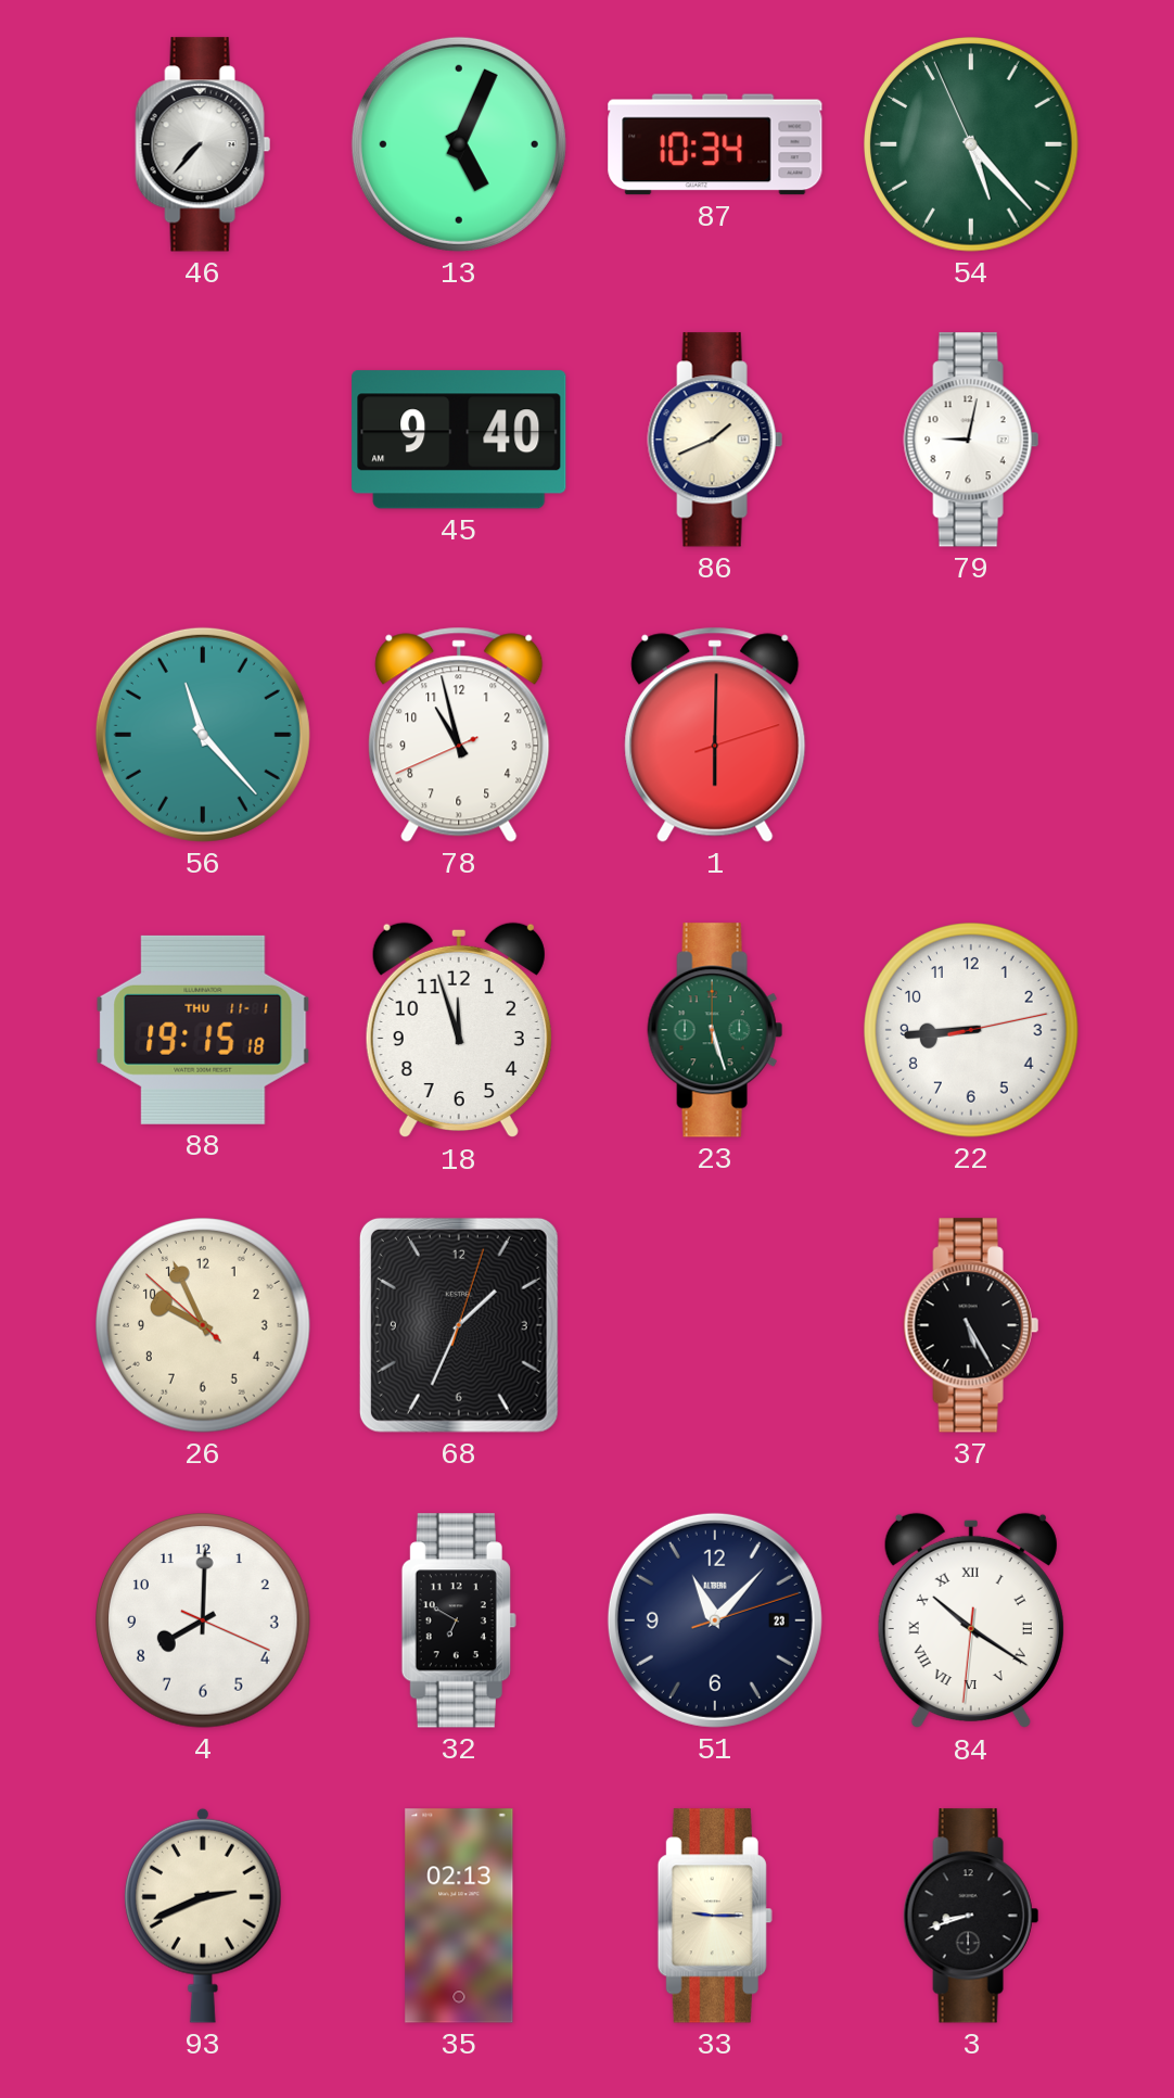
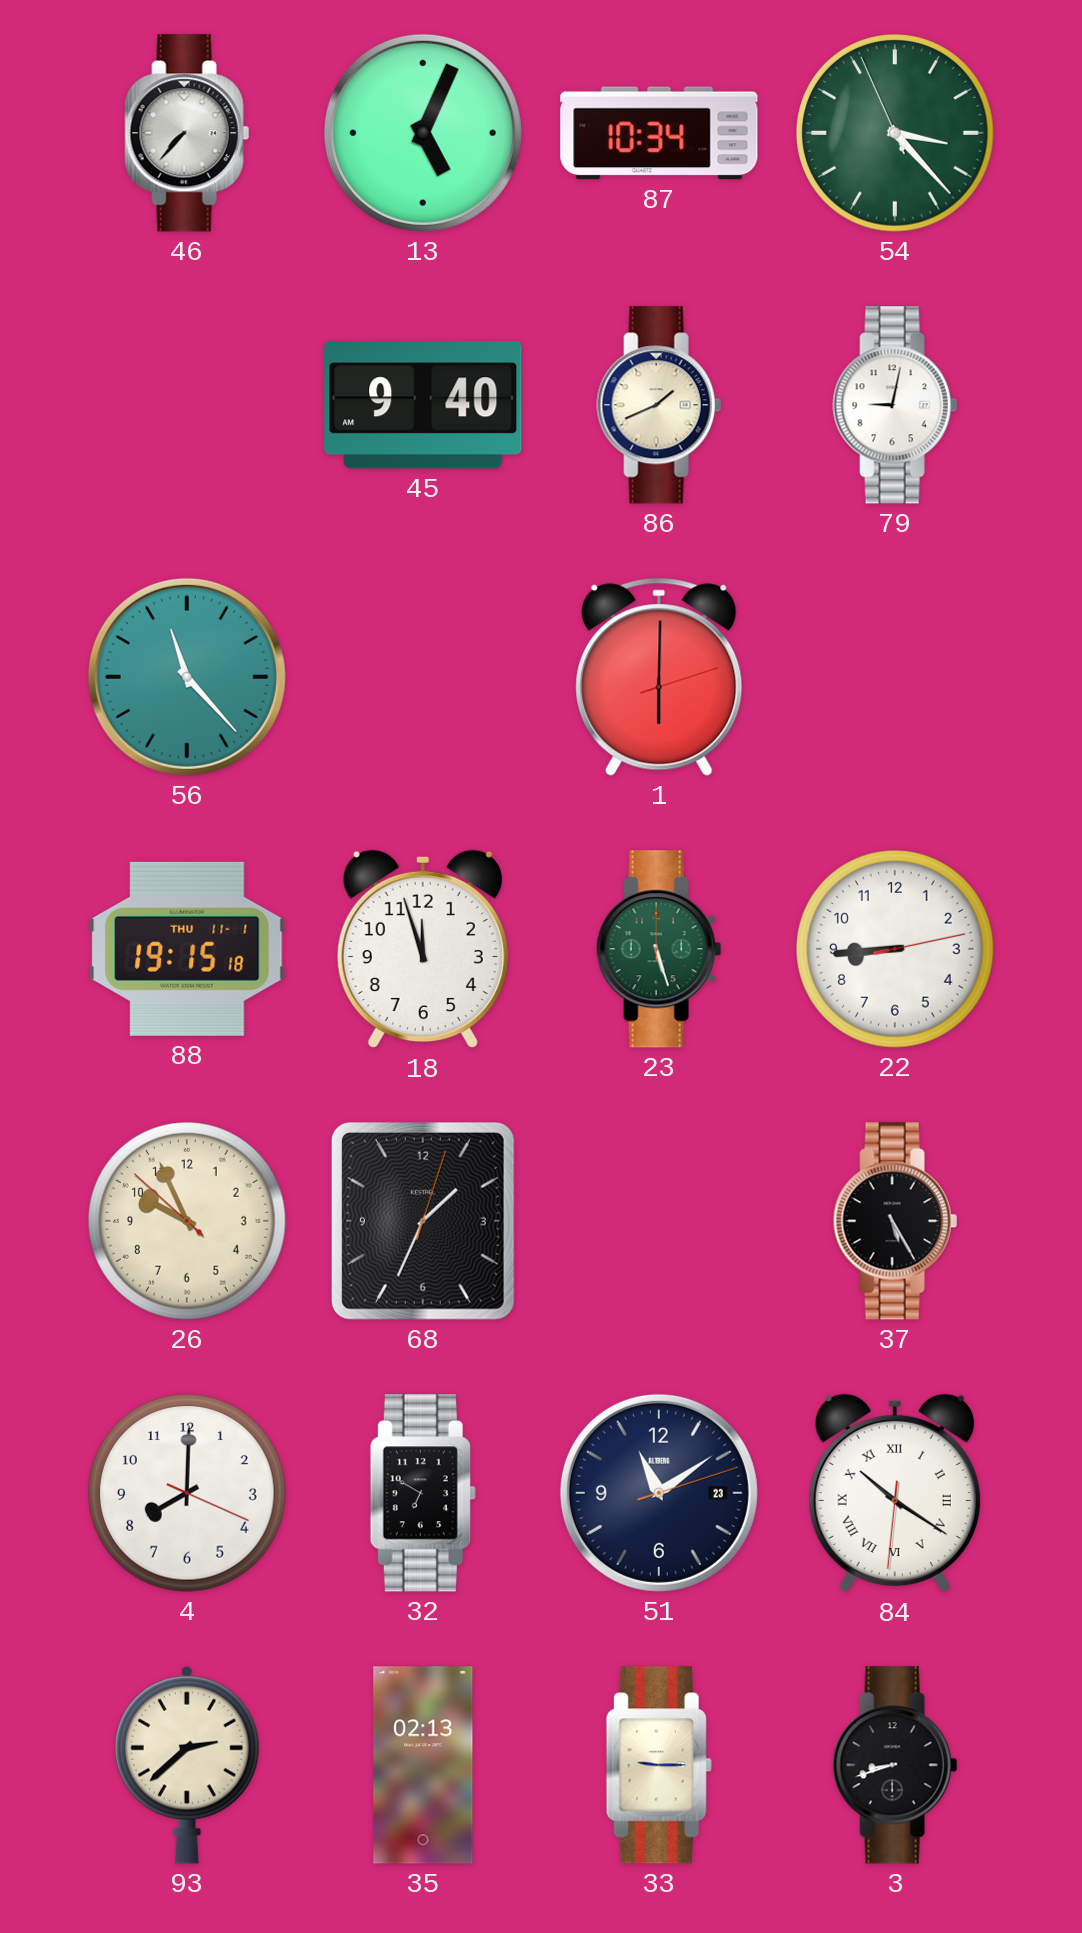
54: 5:22 -> 3:22 (896, 134)
78: 10:57 -> none (459, 735)
51: 11:07 -> 11:09 (659, 1493)
93: 2:41 -> 2:38 (187, 1765)
